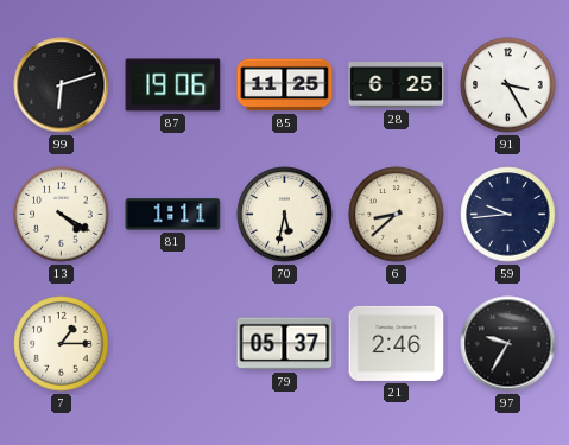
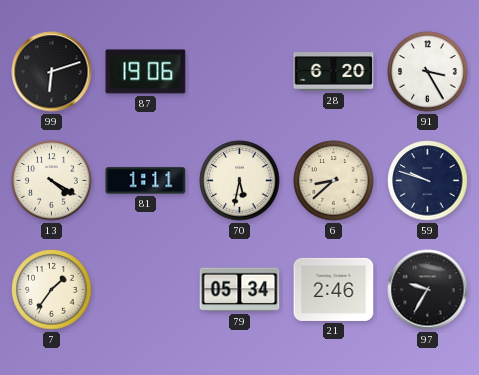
85: 11:25 -> none (285, 85)
28: 6:25 -> 6:20 (334, 72)
59: 9:44 -> 9:48 (428, 181)
7: 1:15 -> 1:36 (52, 290)
79: 05:37 -> 05:34 (240, 290)
